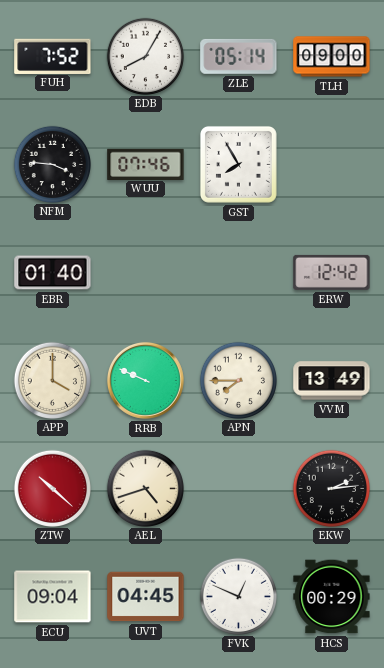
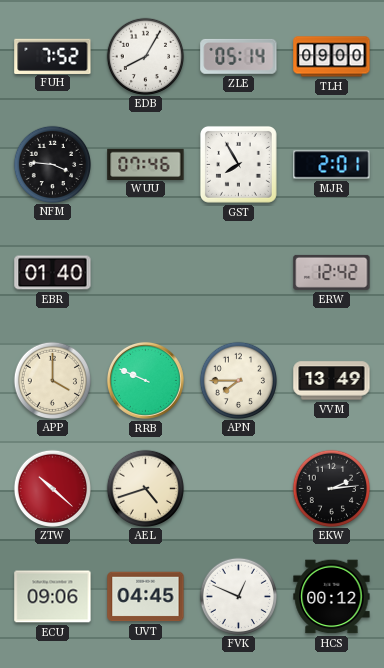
MJR: none -> 2:01 (332, 165)
ECU: 09:04 -> 09:06 (53, 597)
HCS: 00:29 -> 00:12 (332, 597)
